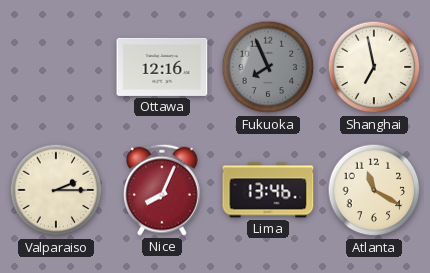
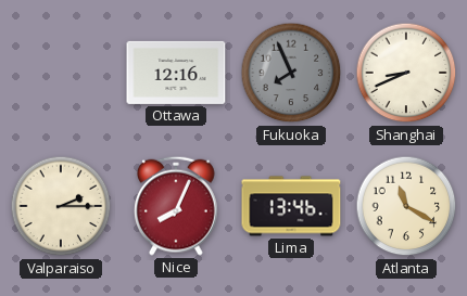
Shanghai: 6:58 -> 8:41 (406, 73)
